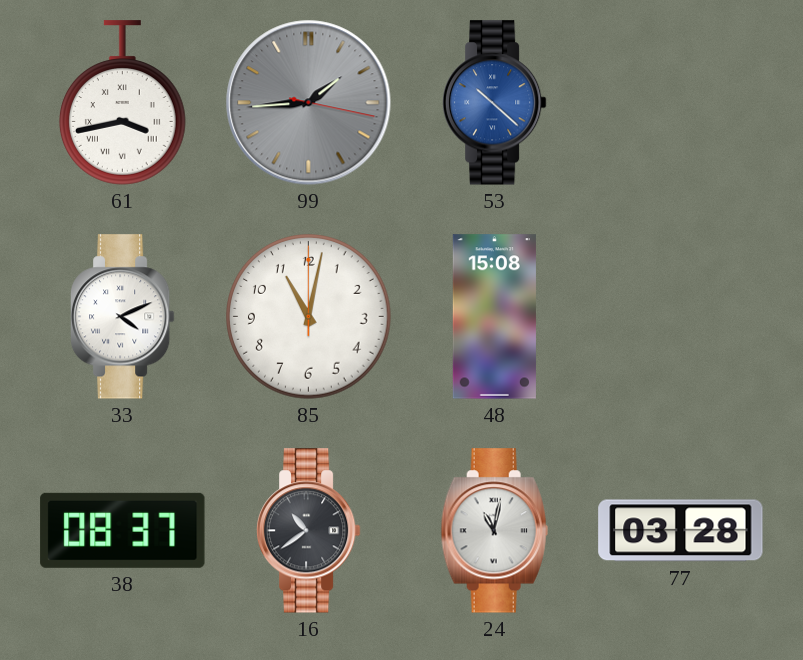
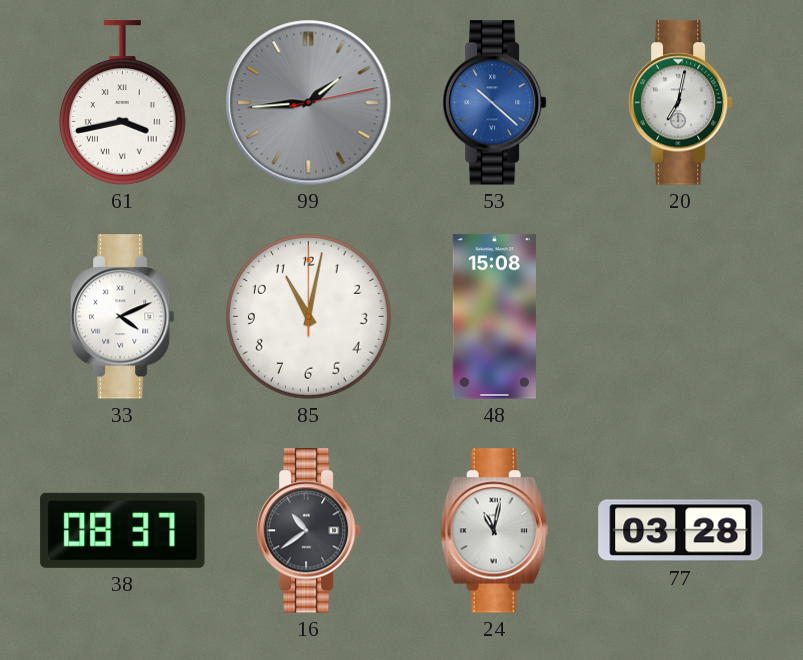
99: 1:44:17 -> 1:44:13 (309, 103)
20: none -> 7:02 (680, 103)
